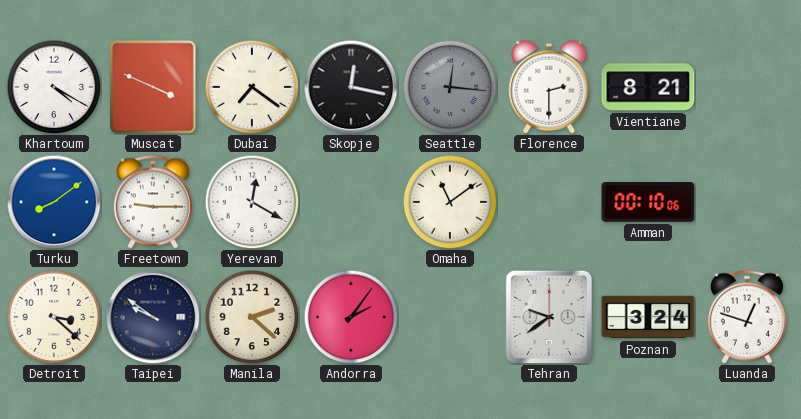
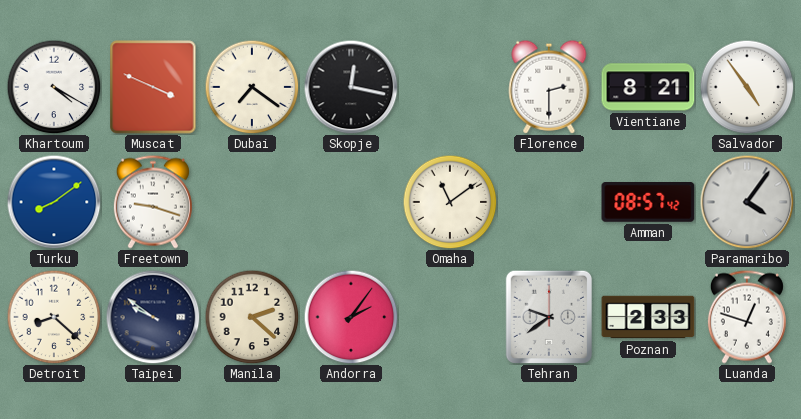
Seattle: 12:16 -> none (450, 87)
Salvador: none -> 4:54 (747, 87)
Freetown: 9:15 -> 9:18 (153, 202)
Yerevan: 12:20 -> none (252, 202)
Amman: 00:10 -> 08:57 (648, 203)
Paramaribo: none -> 4:06 (747, 202)
Detroit: 3:22 -> 8:22 (54, 317)
Poznan: 3:24 -> 2:33 (648, 317)
